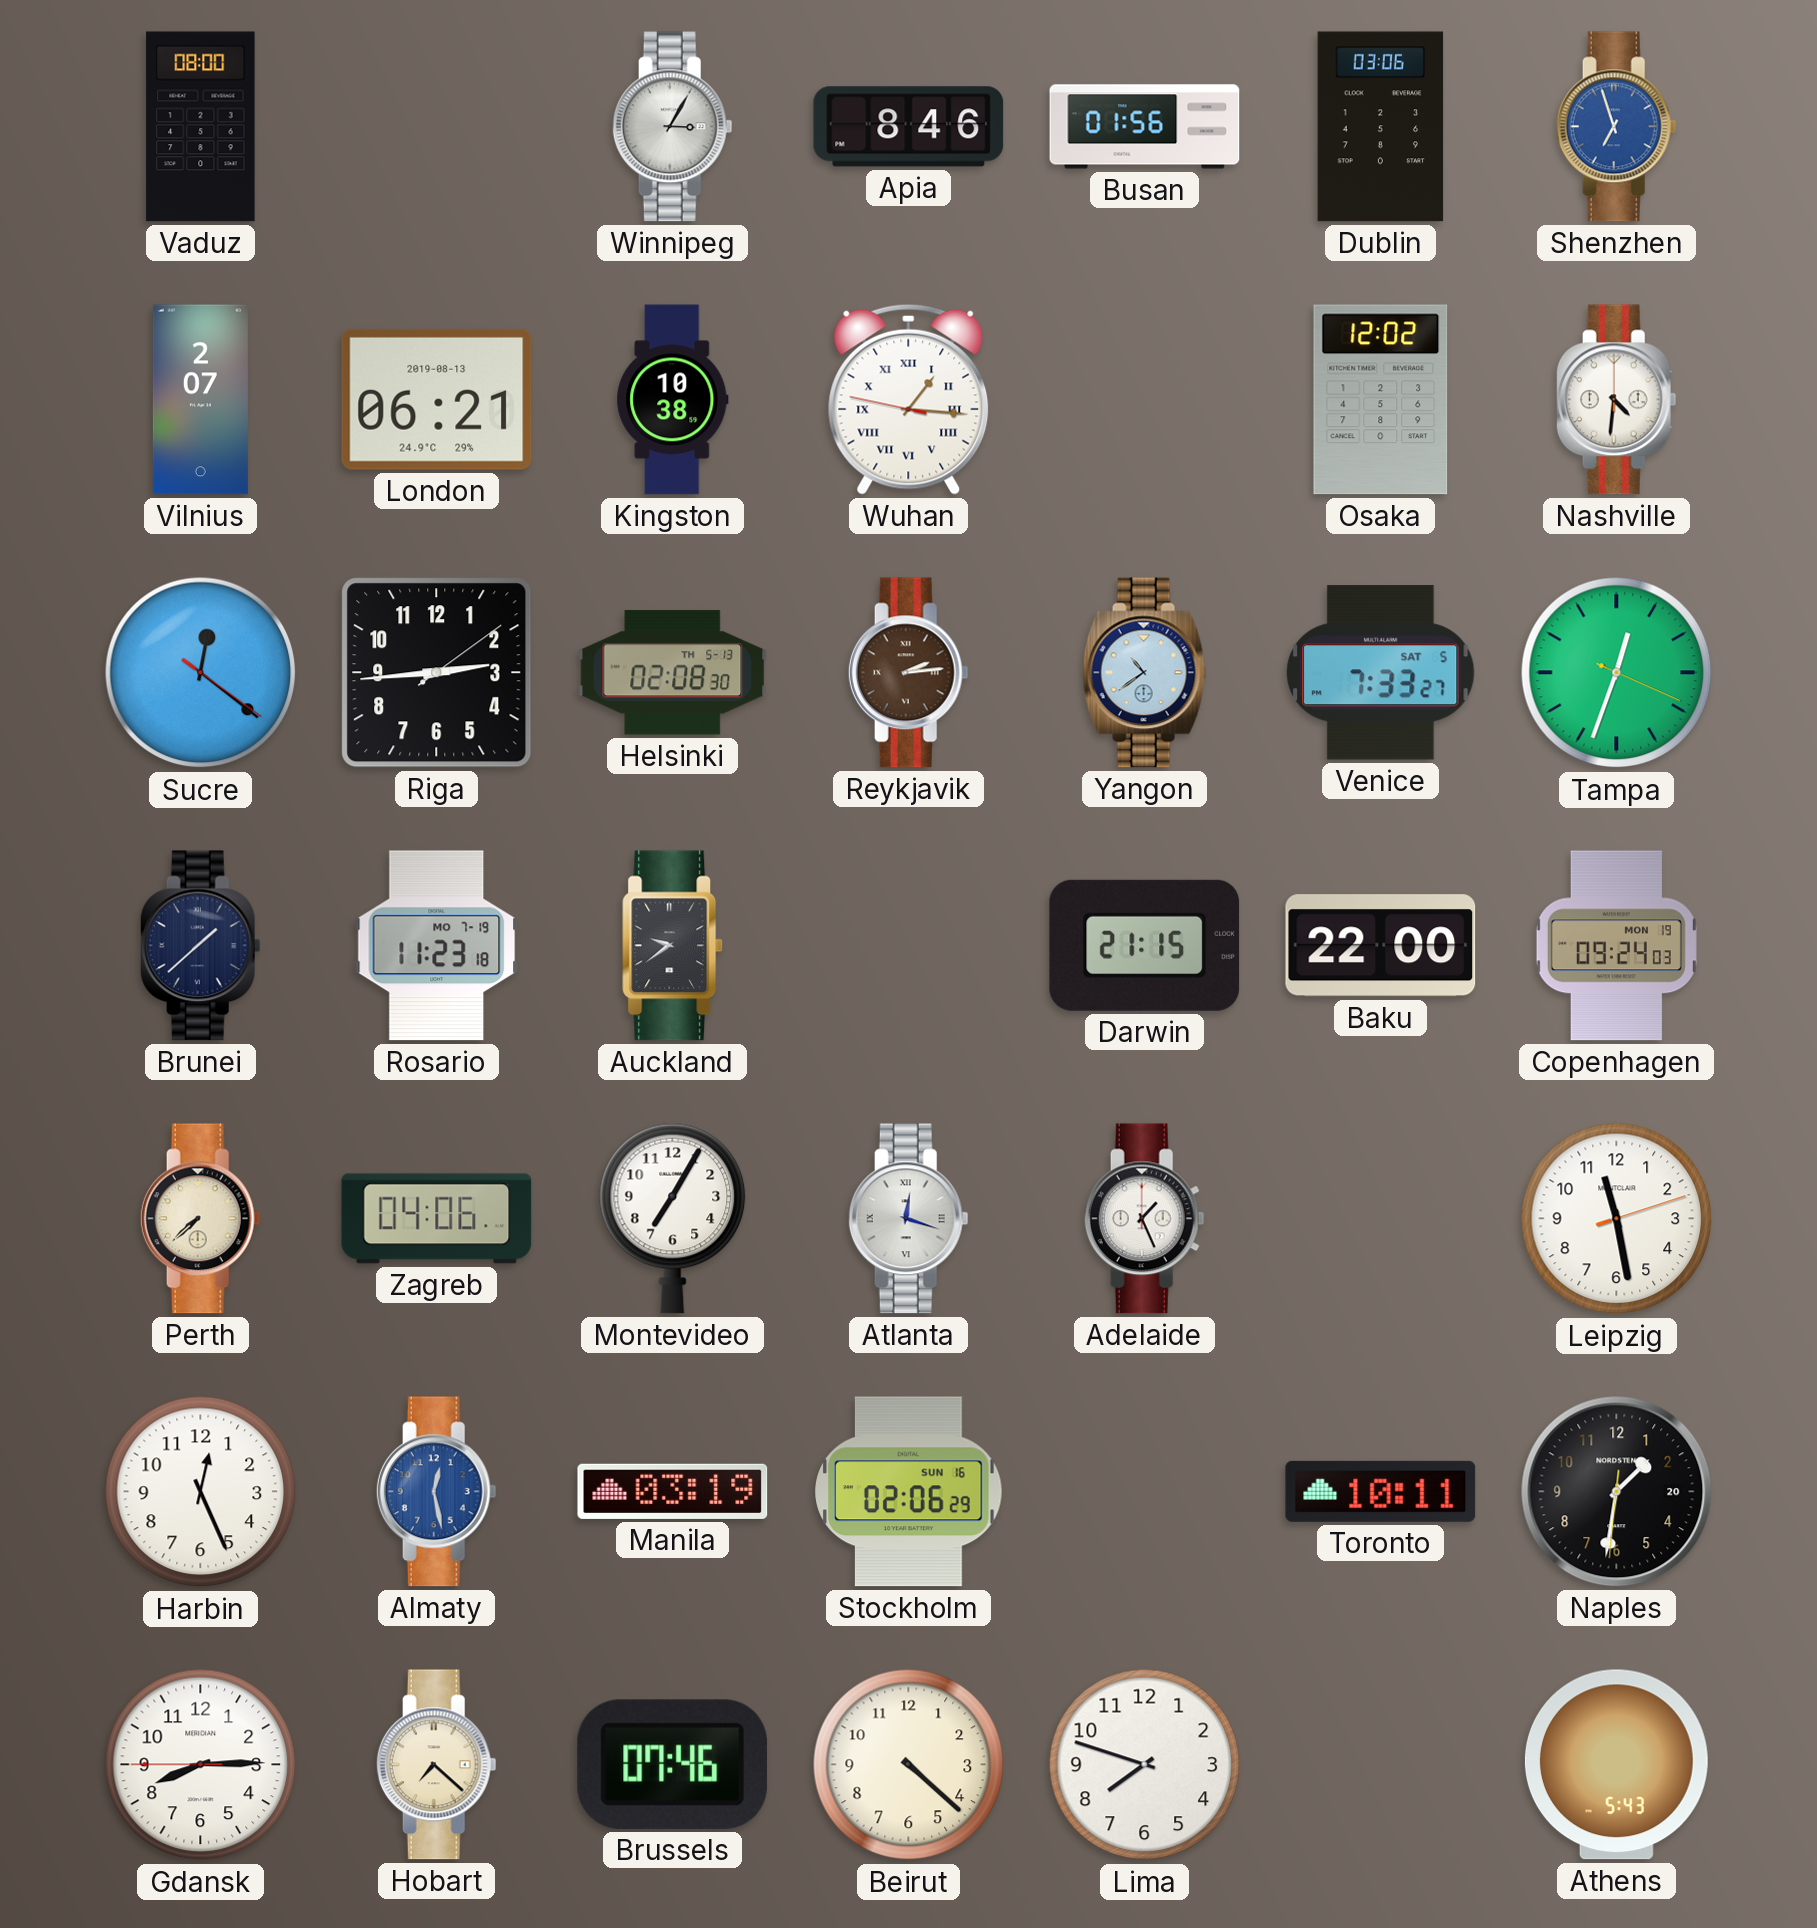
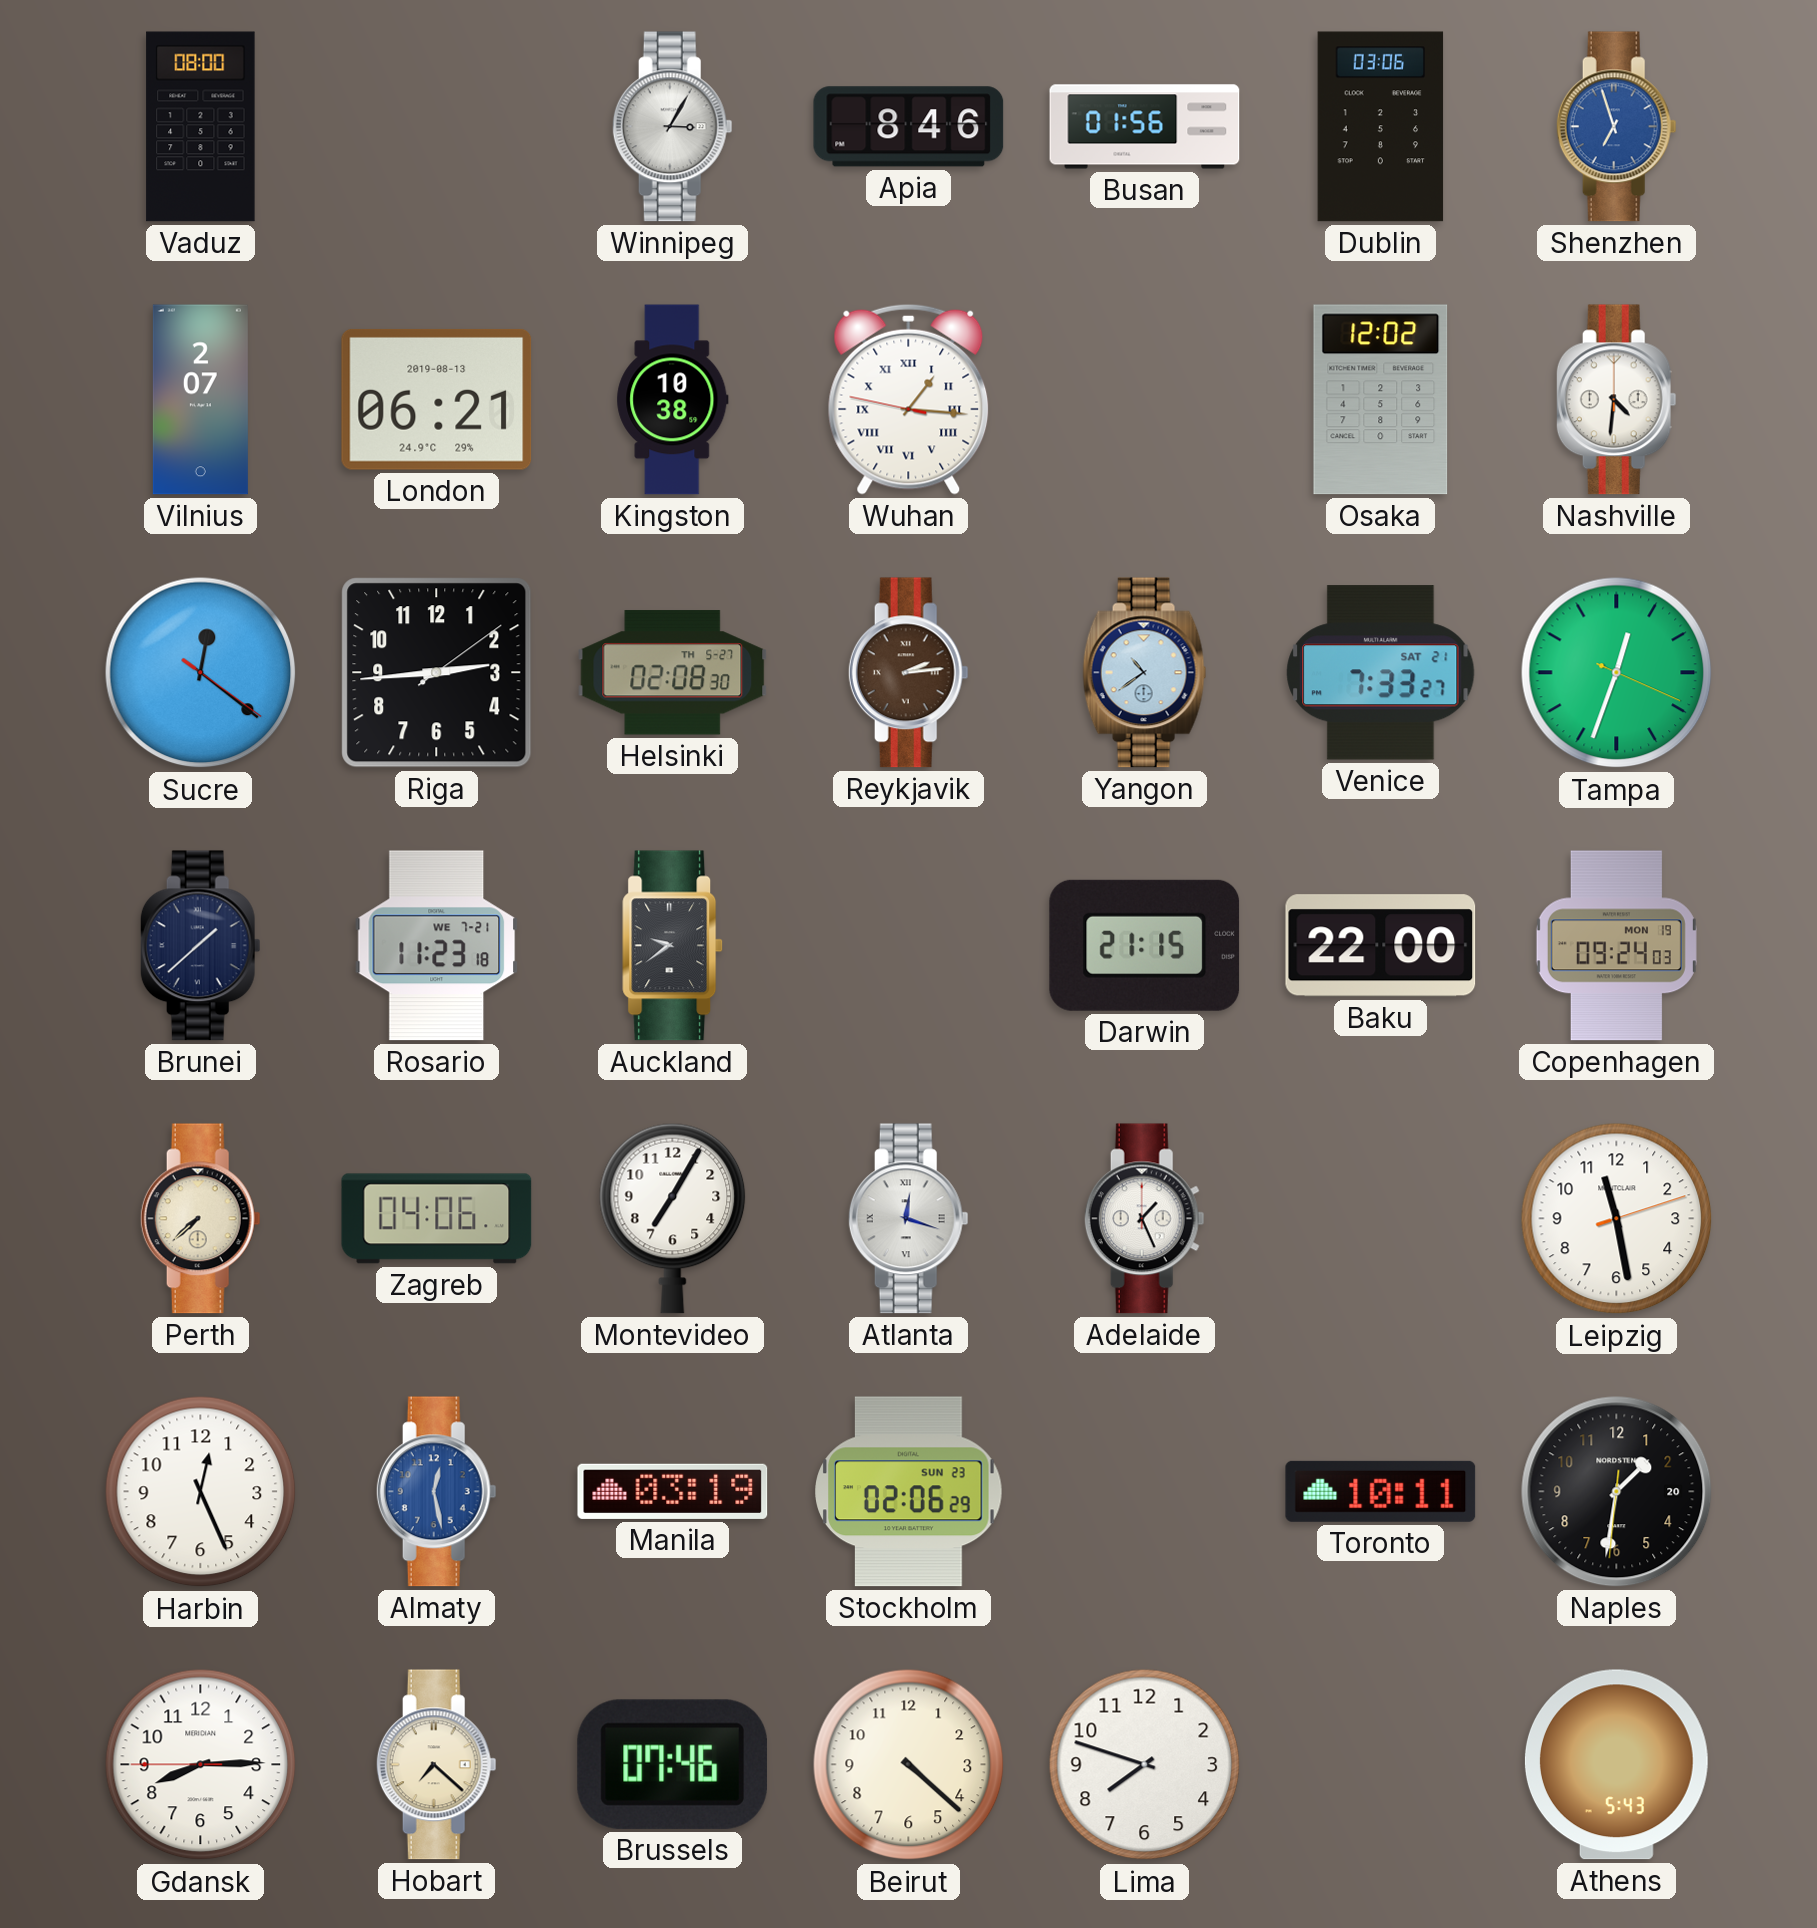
Helsinki date: TH 5-13 -> TH 5-27 (673, 673)
Venice date: SAT 5 -> SAT 21 (1381, 673)
Rosario date: MO 7-19 -> WE 7-21 (437, 946)
Stockholm date: SUN 16 -> SUN 23 (909, 1492)
